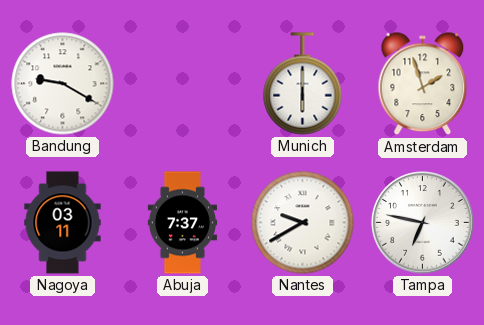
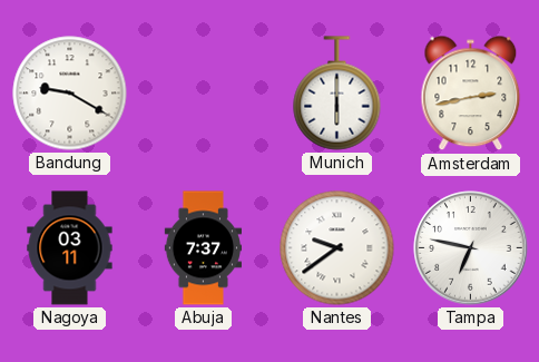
Amsterdam: 1:57 -> 2:43 (471, 94)
Nantes: 9:40 -> 9:39 (337, 248)
